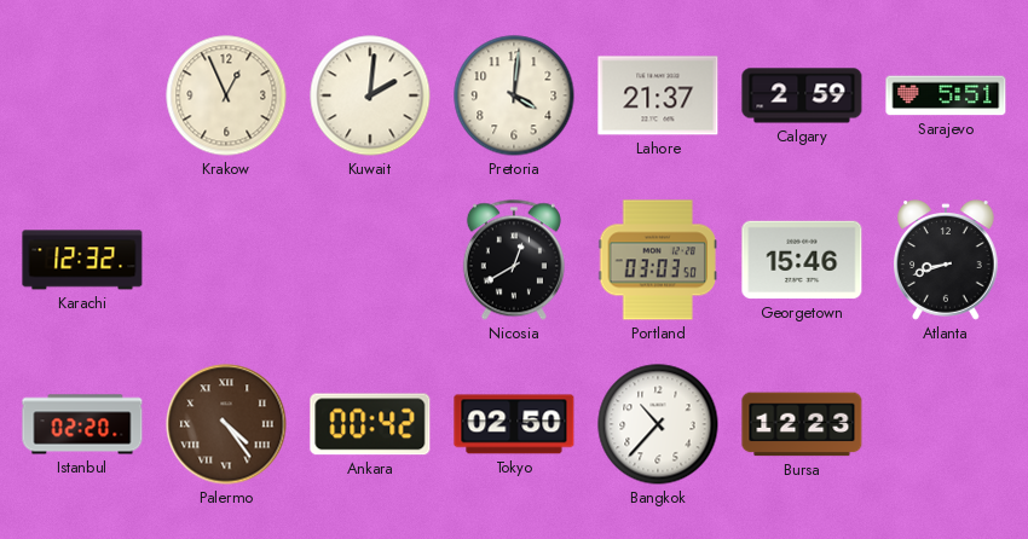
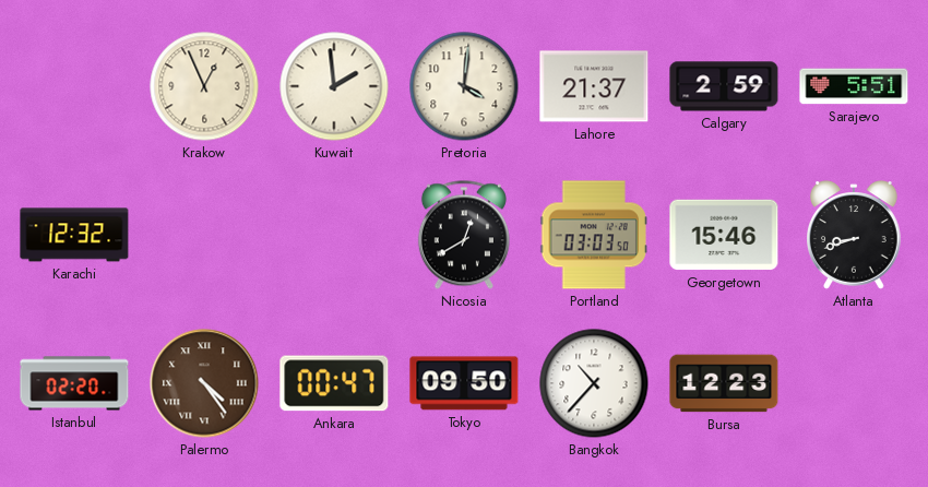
Kuwait: 2:01 -> 1:59 (334, 86)
Ankara: 00:42 -> 00:47 (334, 383)
Tokyo: 02:50 -> 09:50 (464, 383)
